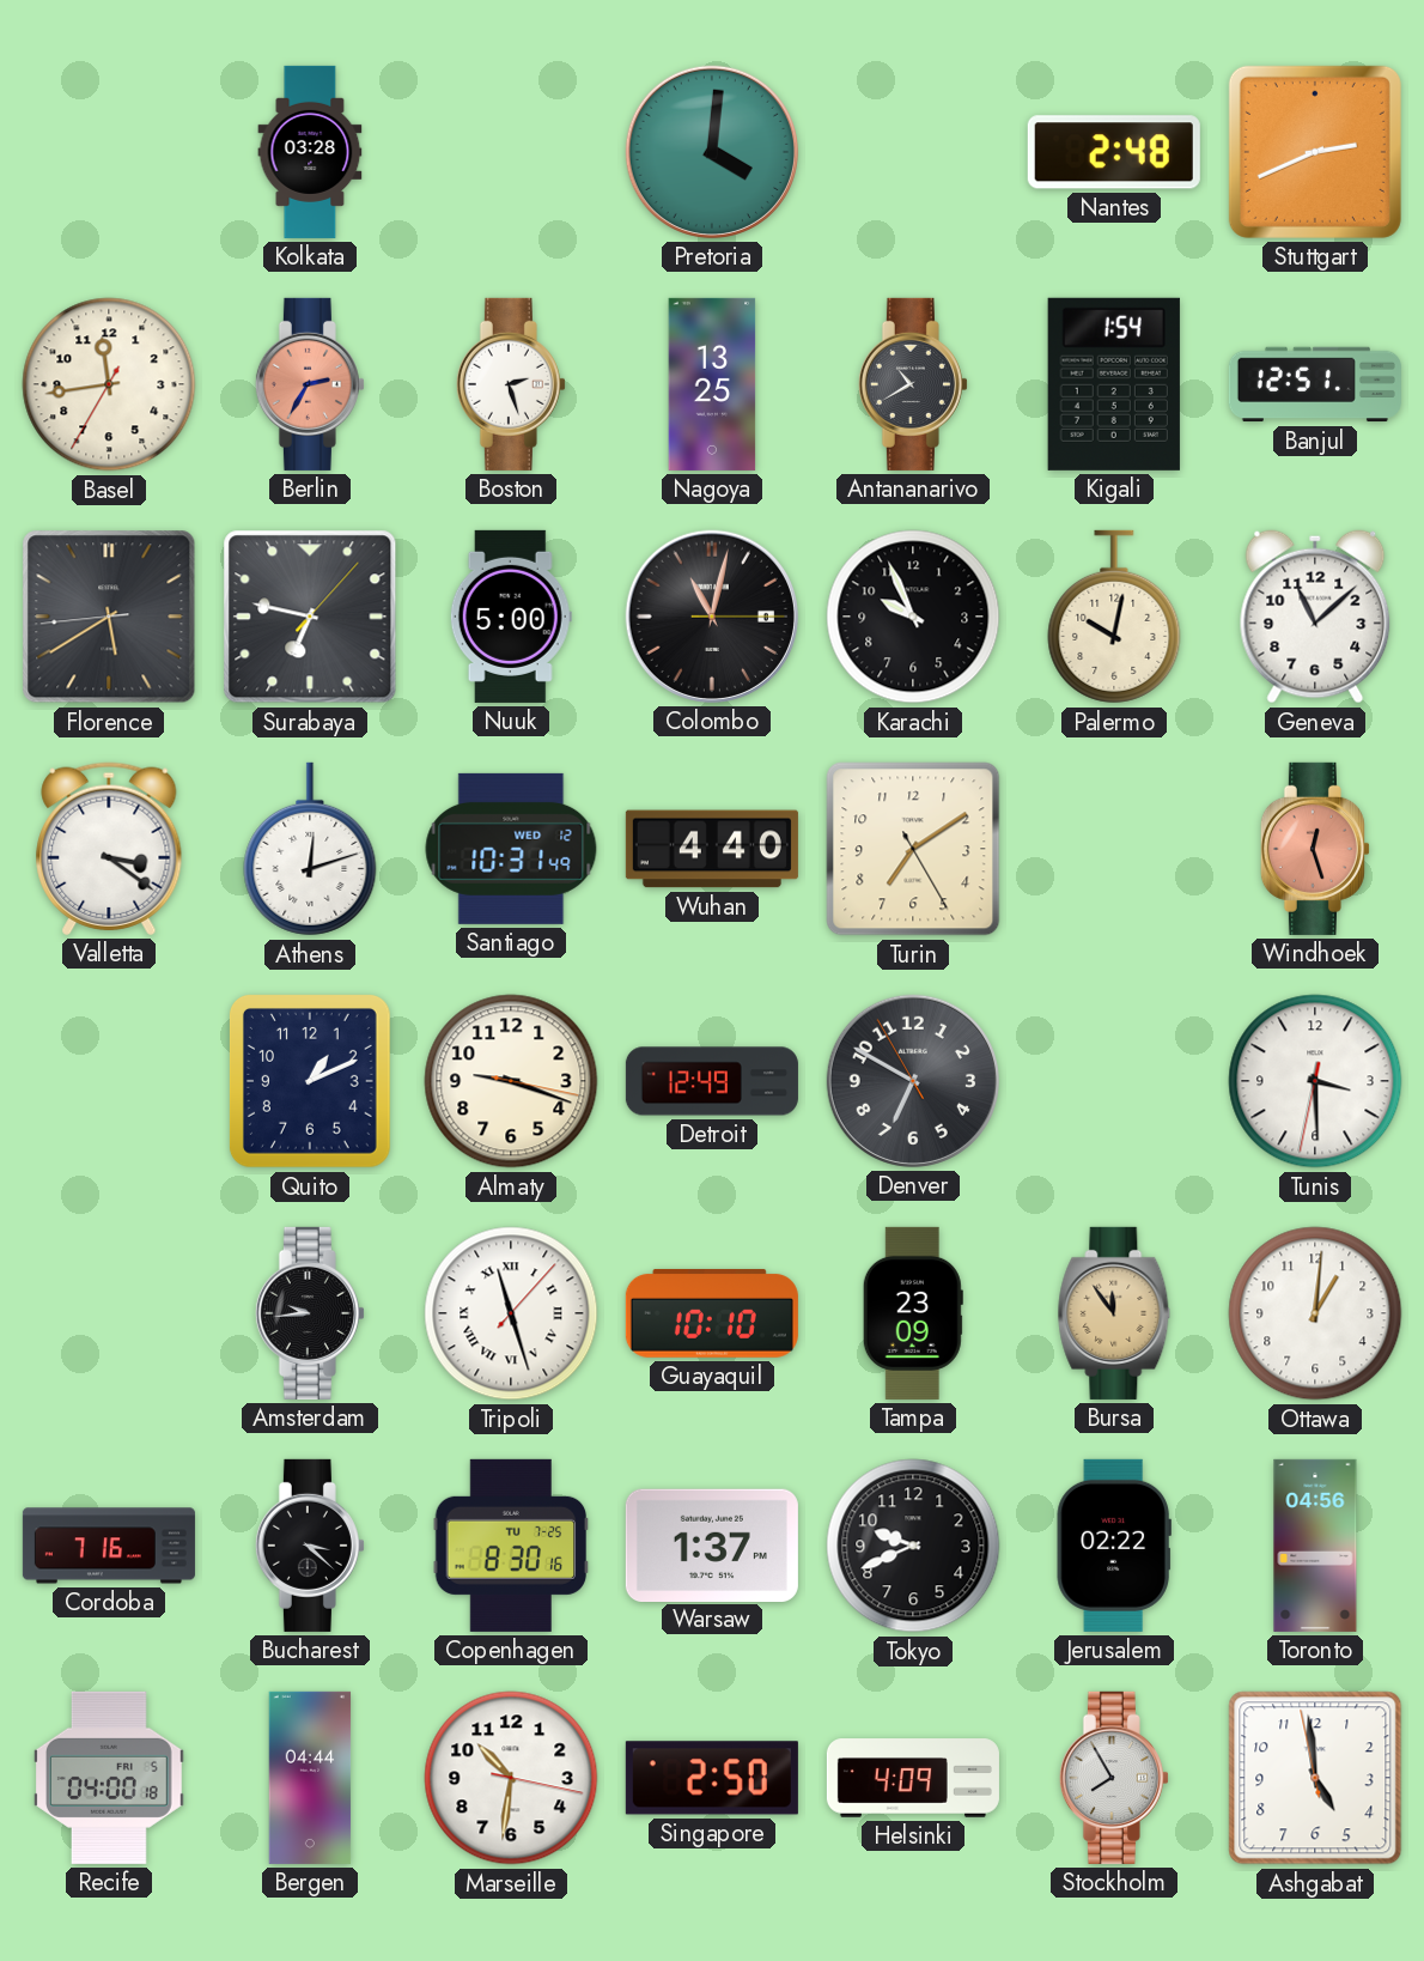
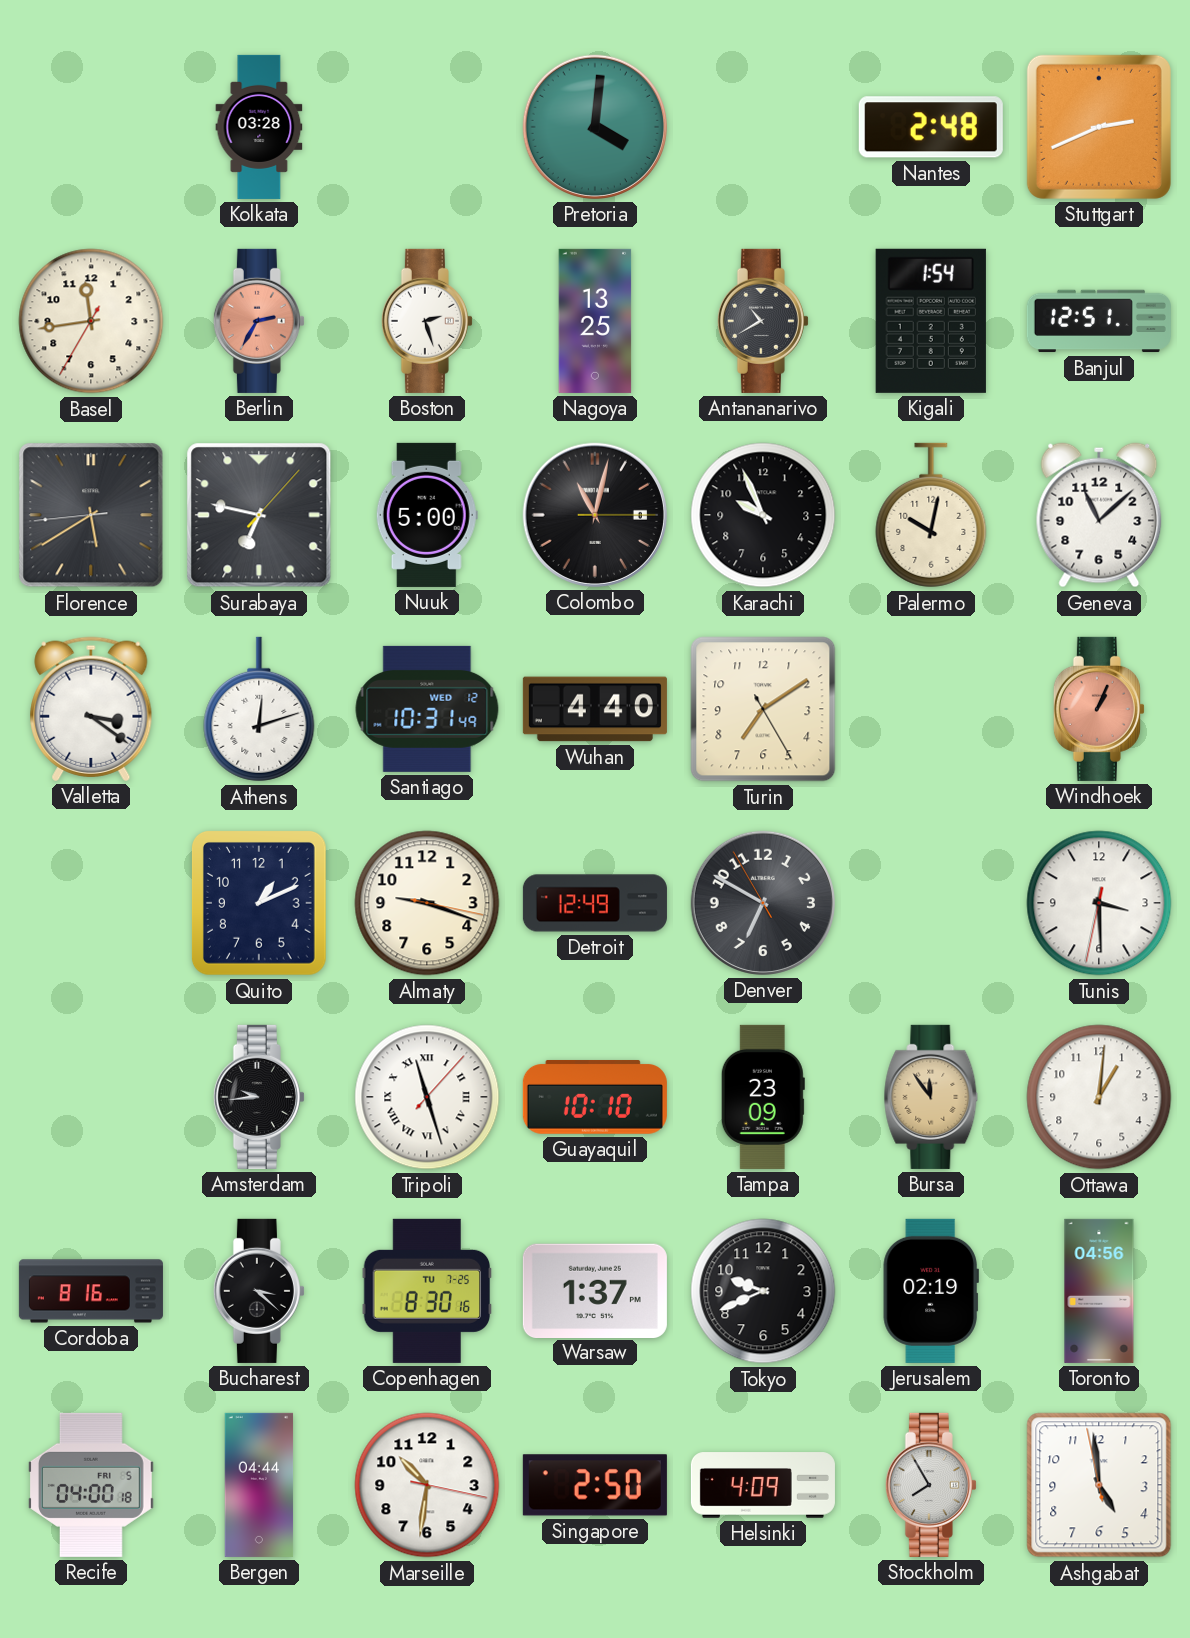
Windhoek: 12:27 -> 1:04 (1099, 709)
Cordoba: 7:16 -> 8:16 (91, 1291)
Jerusalem: 02:22 -> 02:19 (931, 1291)
